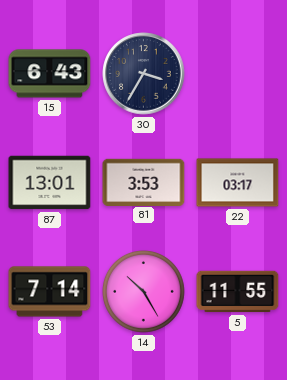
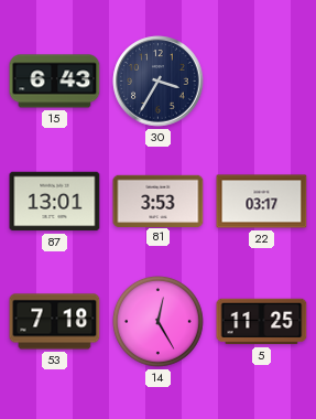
53: 7:14 -> 7:18 (55, 322)
14: 10:25 -> 12:25 (159, 322)
5: 11:55 -> 11:25 (262, 322)
